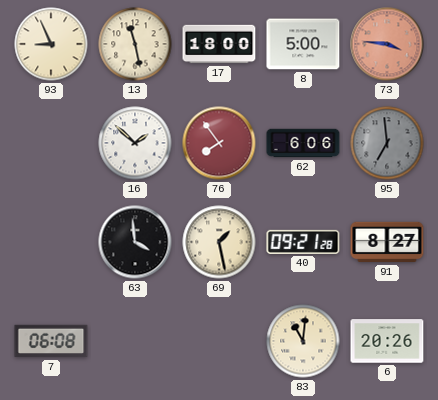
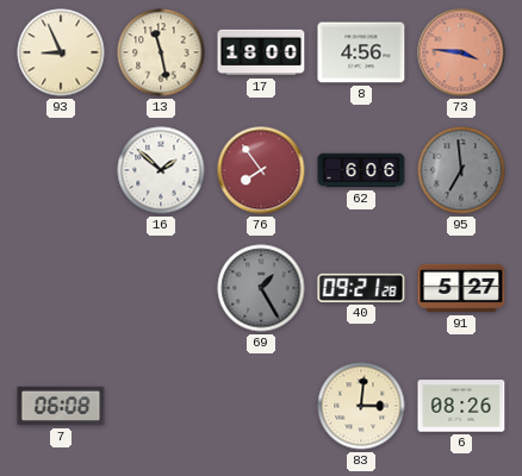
8: 5:00 -> 4:56 (361, 52)
63: 3:59 -> none (135, 242)
69: 1:28 -> 1:25 (261, 288)
69 dial: cream -> grey (261, 288)
91: 8:27 -> 5:27 (461, 288)
83: 11:01 -> 3:01 (361, 406)
6: 20:26 -> 08:26 (461, 406)
